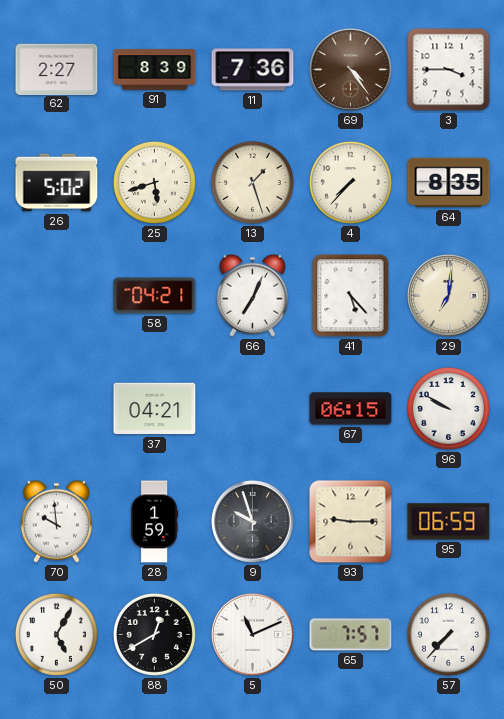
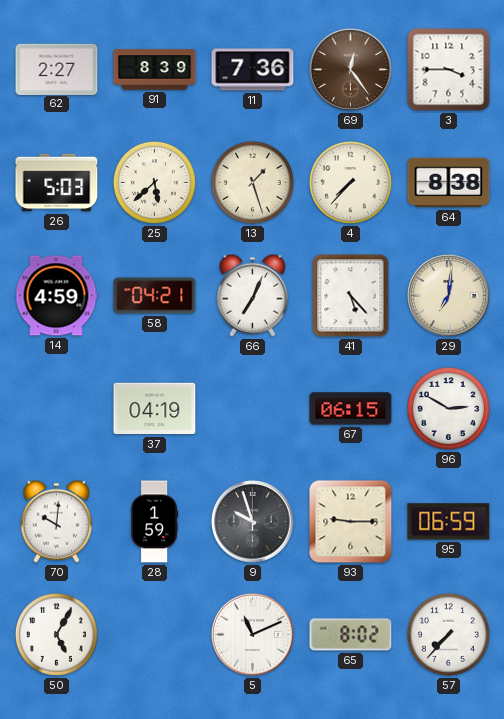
69: 4:24 -> 12:24 (351, 70)
26: 5:02 -> 5:03 (57, 183)
25: 5:42 -> 5:38 (154, 182)
64: 8:35 -> 8:38 (449, 183)
14: none -> 4:59 (56, 296)
37: 04:21 -> 04:19 (155, 409)
96: 9:50 -> 2:50 (448, 408)
70: 9:59 -> 10:01 (56, 521)
88: 12:40 -> none (154, 634)
65: 7:57 -> 8:02 (351, 635)
